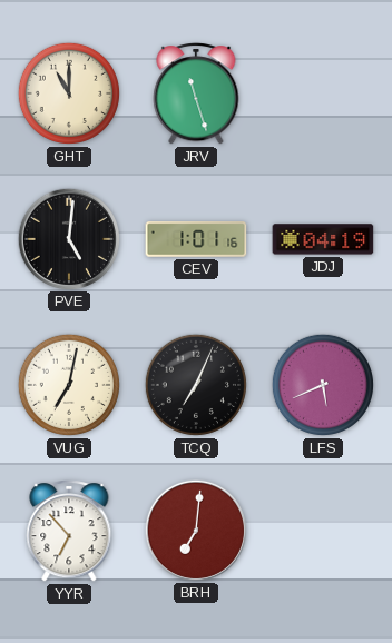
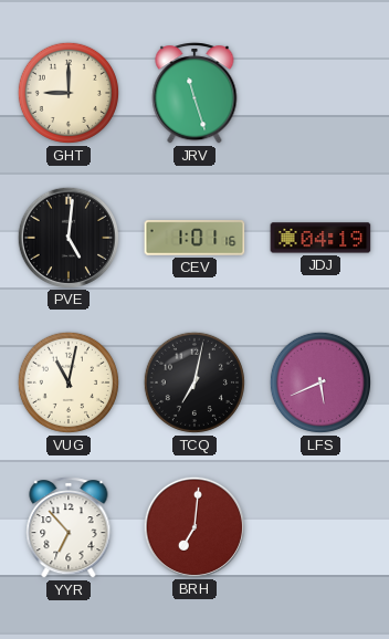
GHT: 11:00 -> 9:00 (69, 93)
VUG: 7:02 -> 11:02 (69, 383)
TCQ: 7:04 -> 7:02 (195, 383)
